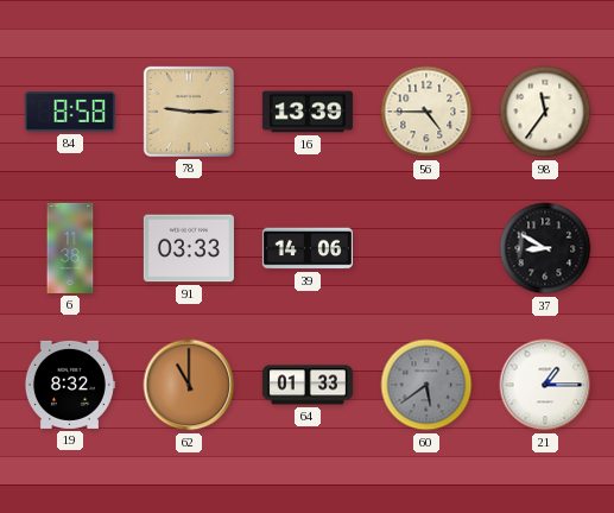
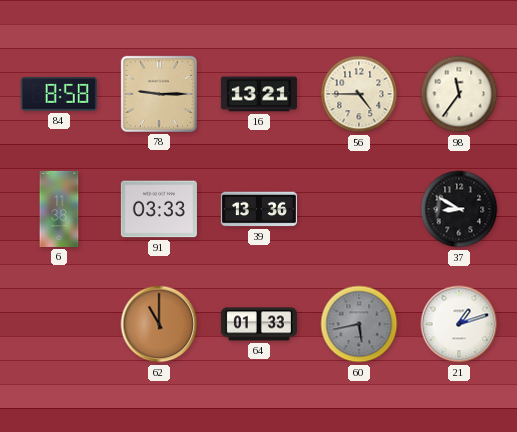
16: 13:39 -> 13:21 (259, 94)
39: 14:06 -> 13:36 (259, 209)
19: 8:32 -> none (69, 385)
60: 5:39 -> 5:43 (359, 324)
21: 1:15 -> 1:12 (459, 324)
